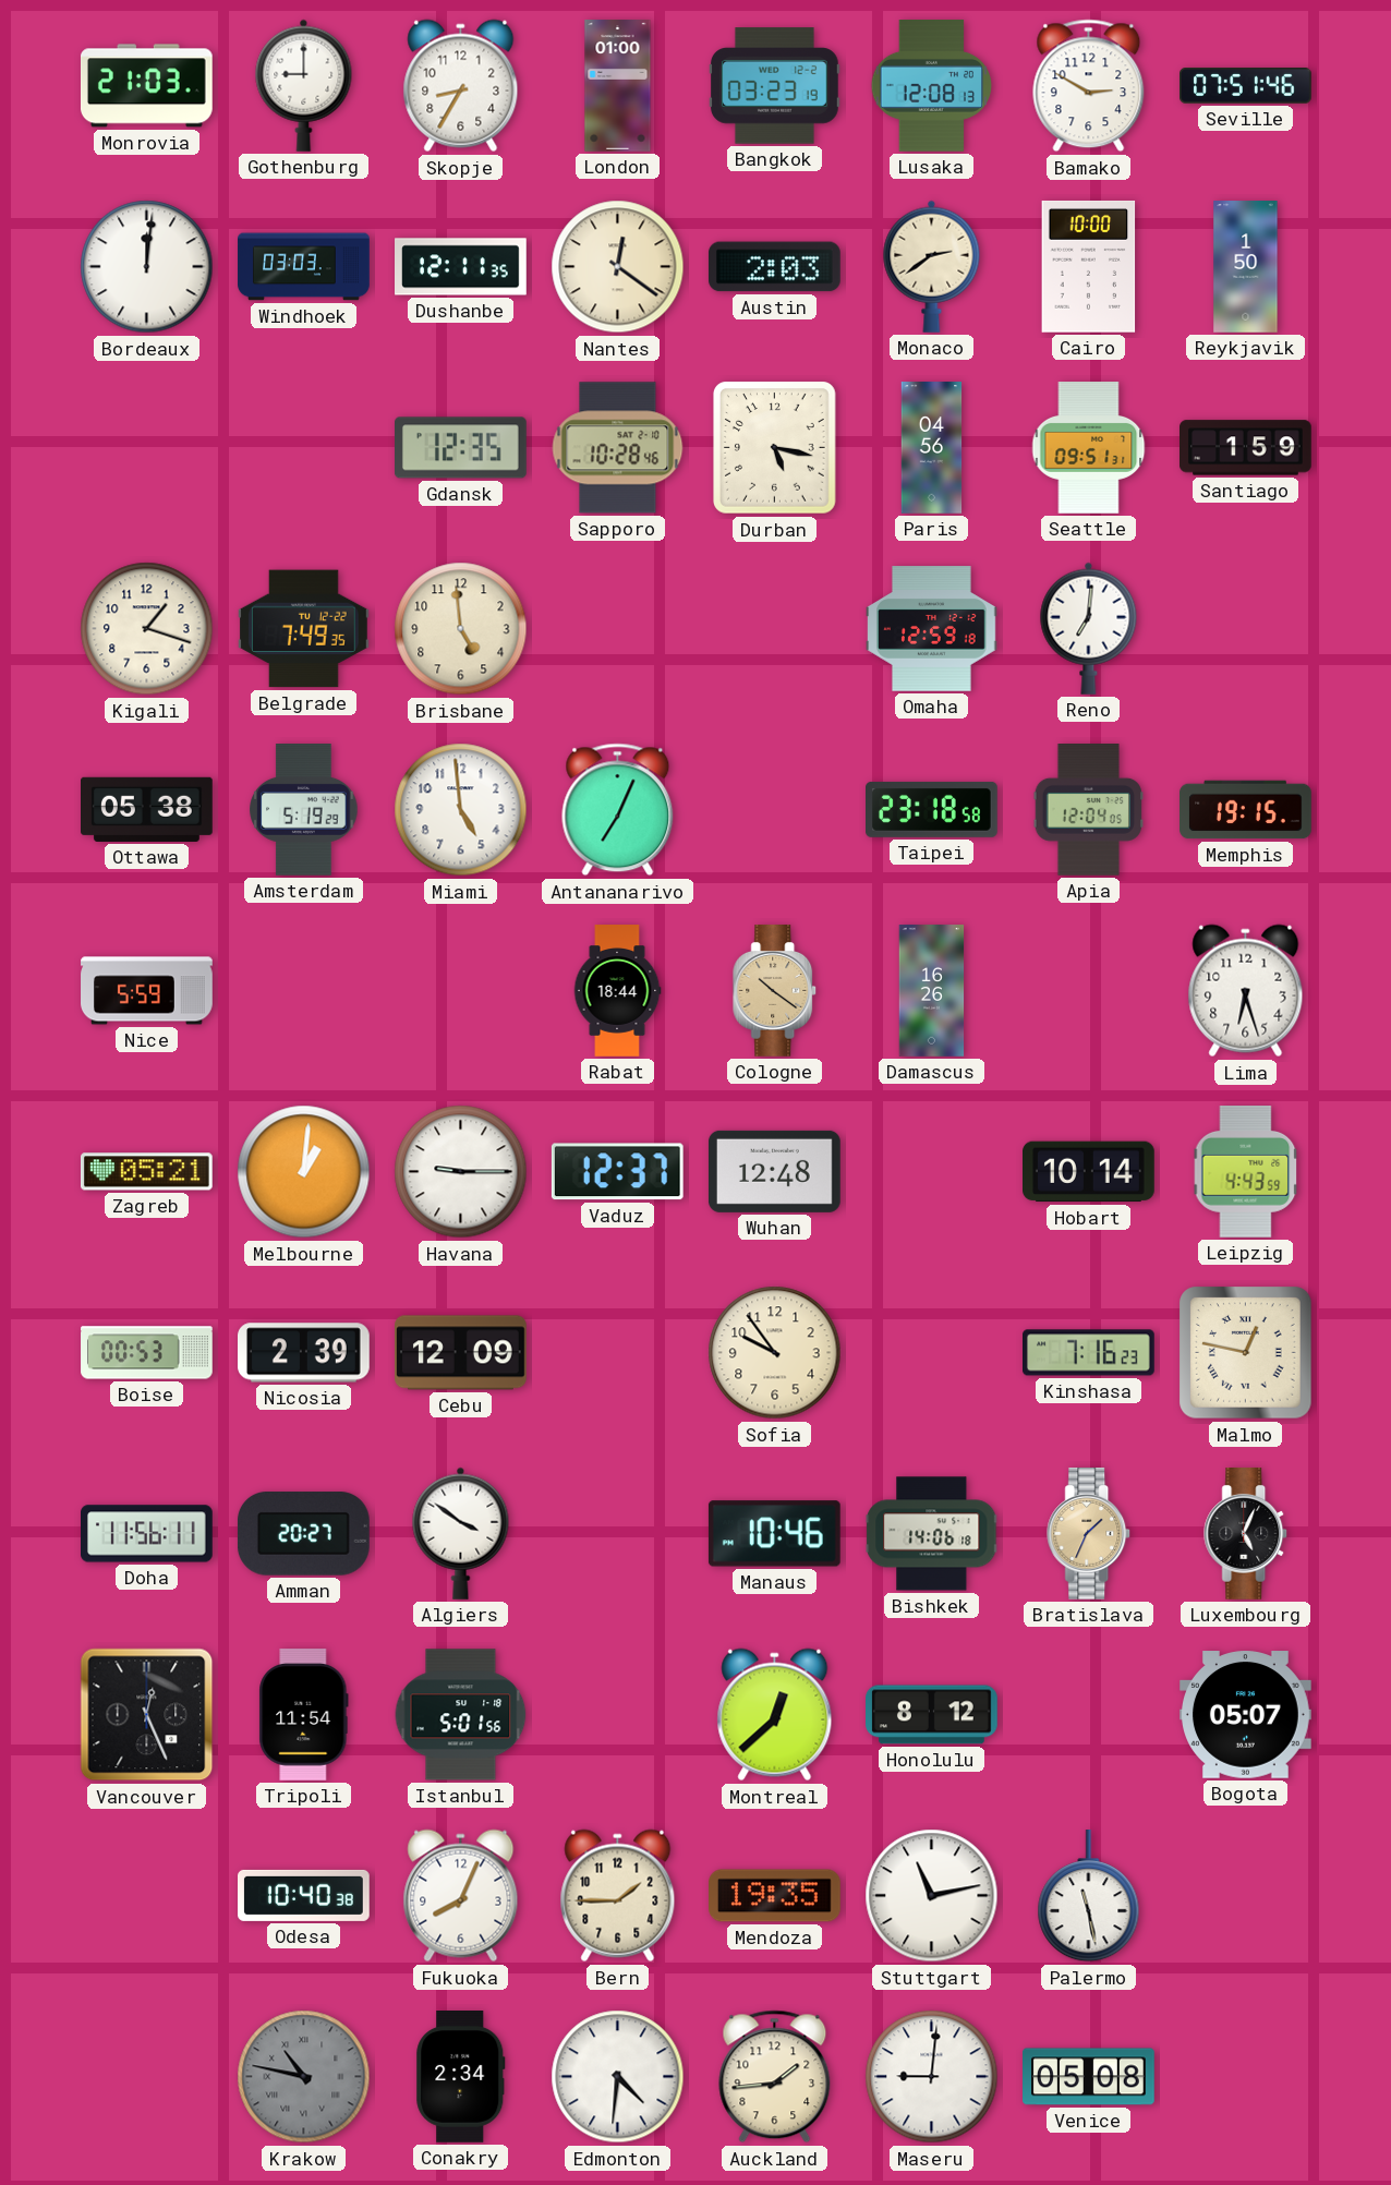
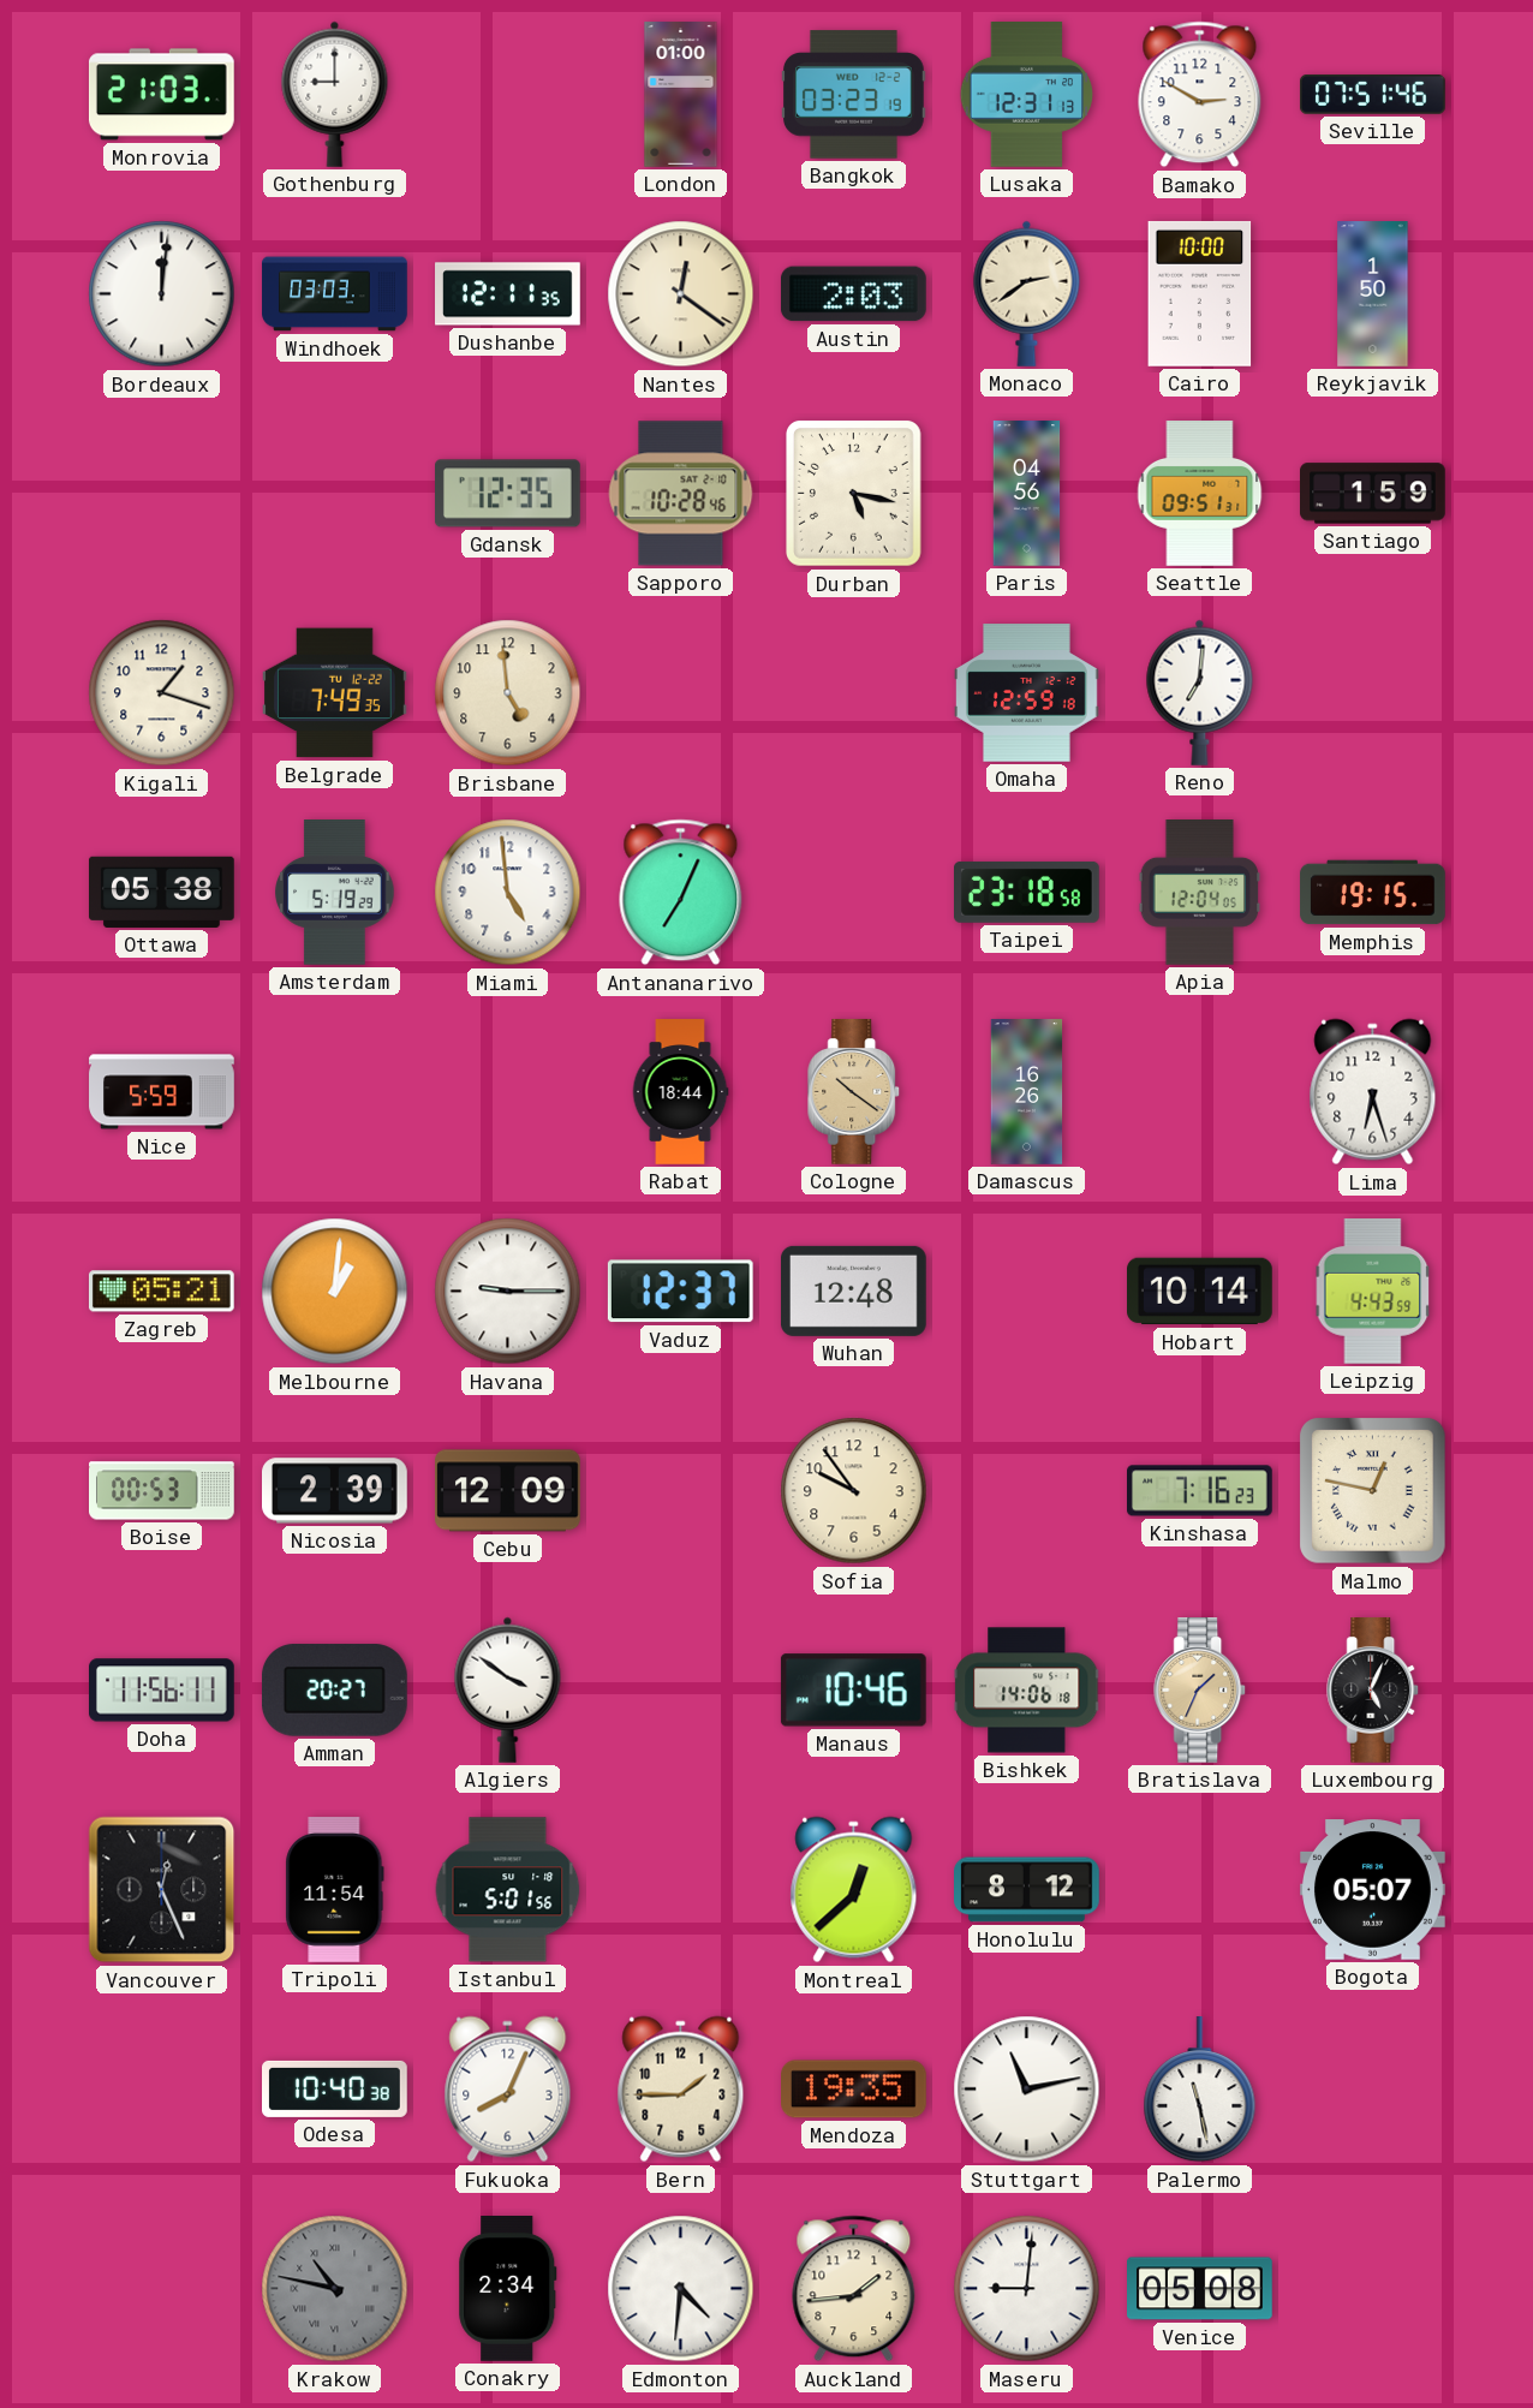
Skopje: 8:35 -> none (461, 86)
Lusaka: 12:08 -> 12:31 (1027, 95)
